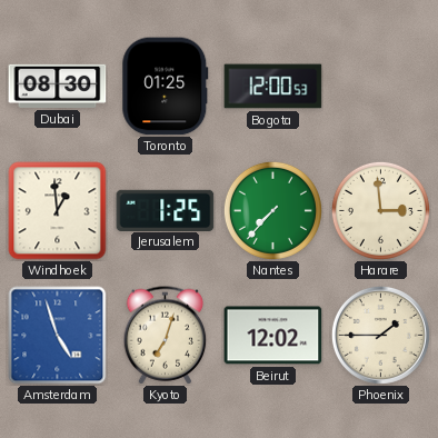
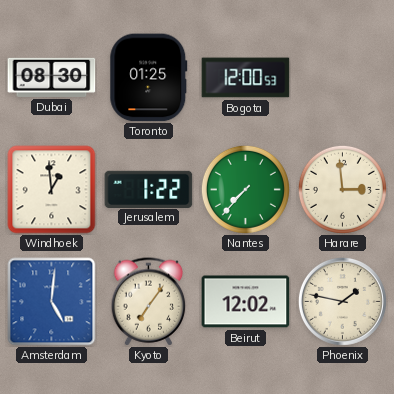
Jerusalem: 1:25 -> 1:22 (149, 189)
Amsterdam: 4:57 -> 5:01 (52, 302)
Kyoto: 7:03 -> 7:06 (149, 302)
Phoenix: 1:45 -> 1:47 (342, 301)
